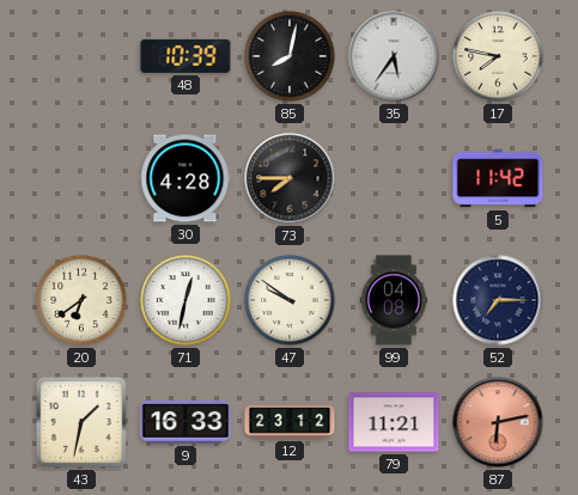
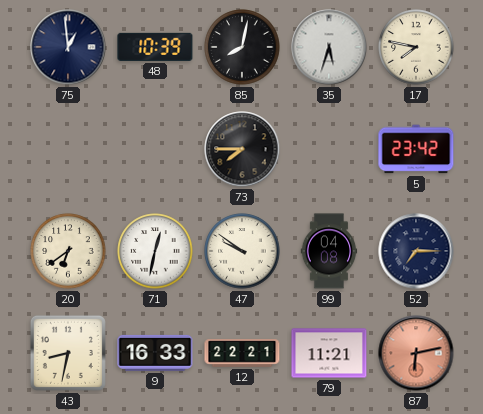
75: none -> 12:59 (68, 47)
35: 5:36 -> 5:33 (329, 47)
30: 4:28 -> none (185, 178)
5: 11:42 -> 23:42 (416, 149)
43: 1:32 -> 8:32 (68, 353)
12: 23:12 -> 22:21 (242, 353)
